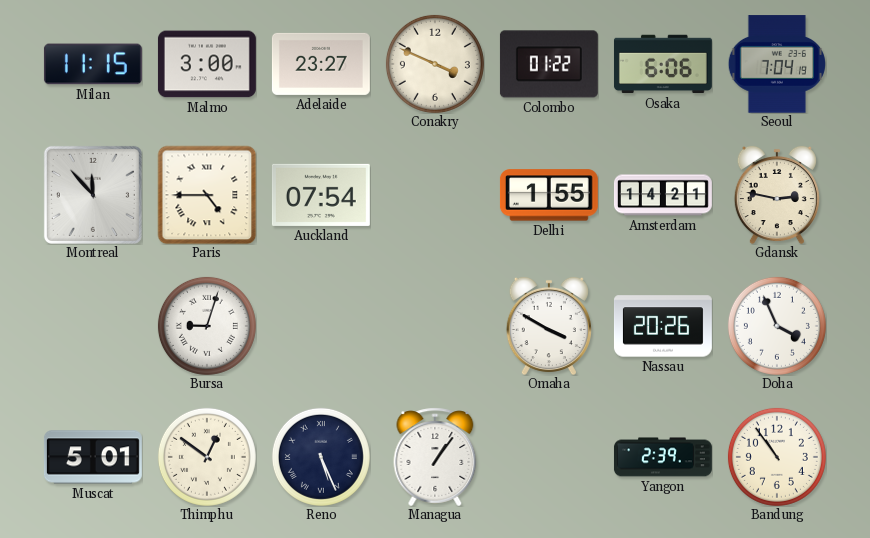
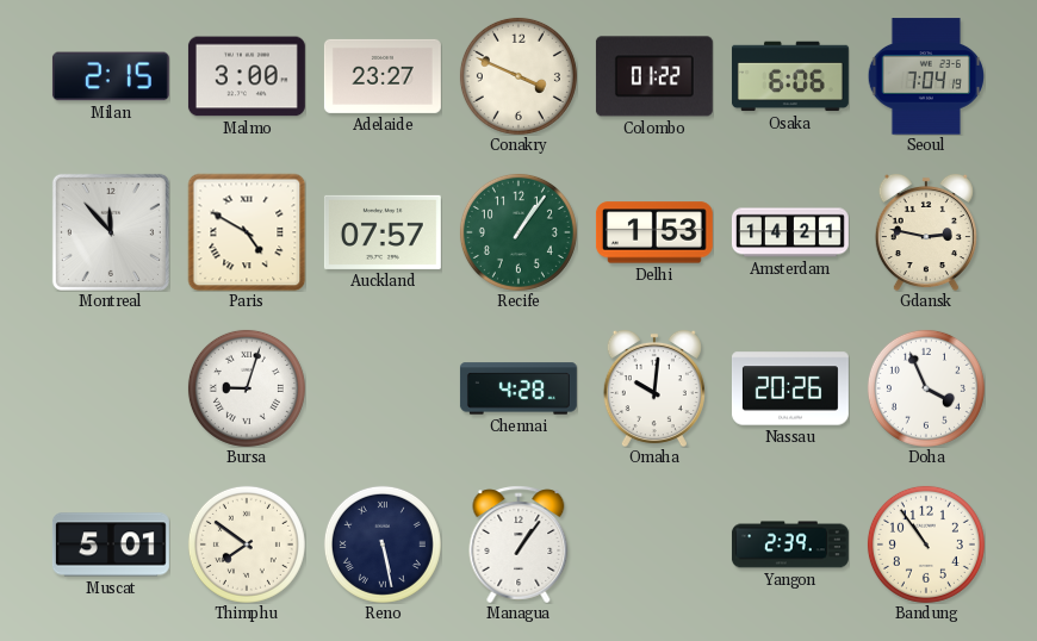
Milan: 11:15 -> 2:15 (111, 76)
Paris: 4:45 -> 4:50 (247, 232)
Auckland: 07:54 -> 07:57 (383, 232)
Recife: none -> 1:06 (518, 232)
Delhi: 1:55 -> 1:53 (654, 232)
Chennai: none -> 4:28 (518, 388)
Omaha: 3:50 -> 10:01 (654, 388)
Thimphu: 12:51 -> 7:51 (247, 544)
Reno: 5:26 -> 5:28 (383, 544)
